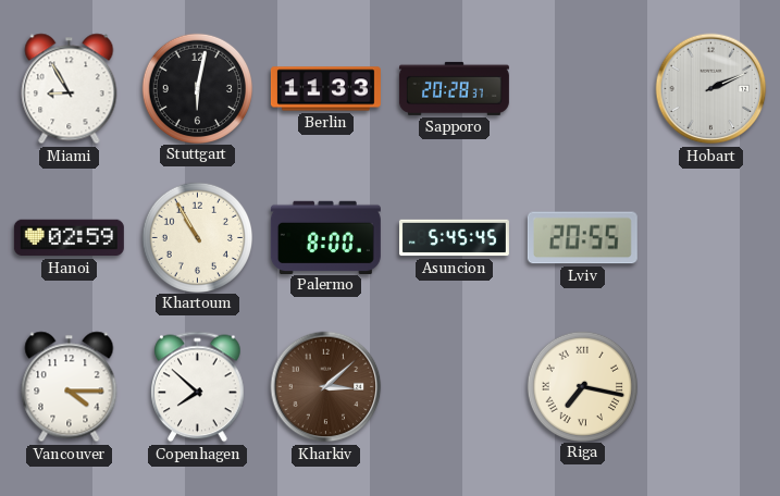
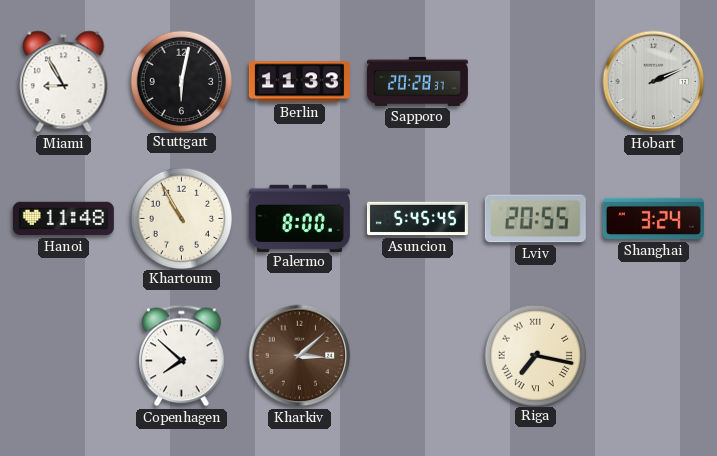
Hanoi: 02:59 -> 11:48 (63, 219)
Shanghai: none -> 3:24 (653, 219)
Vancouver: 4:15 -> none (70, 387)
